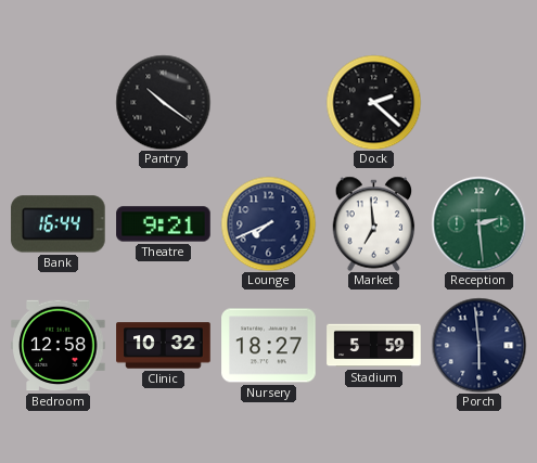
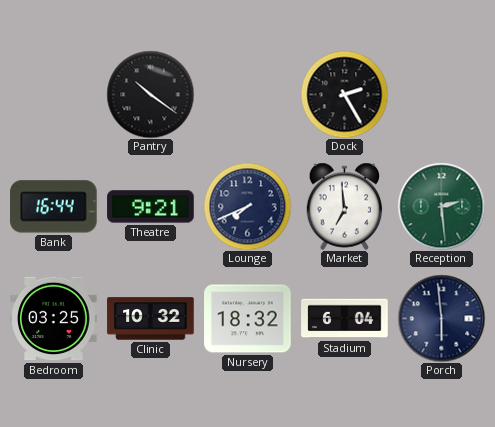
Dock: 2:22 -> 2:25 (344, 94)
Bedroom: 12:58 -> 03:25 (54, 319)
Nursery: 18:27 -> 18:32 (248, 319)
Stadium: 5:59 -> 6:04 (345, 319)
